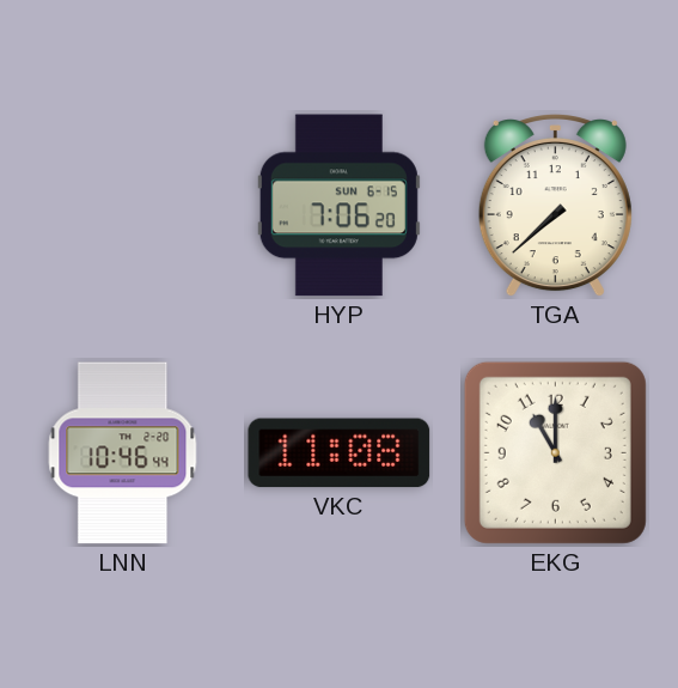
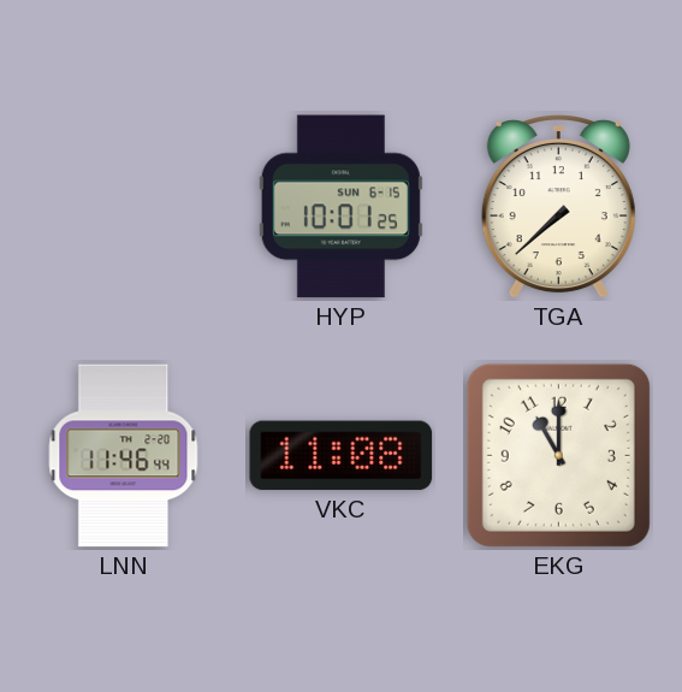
HYP: 7:06 -> 10:01 (340, 207)
LNN: 10:46 -> 11:46 (124, 456)
